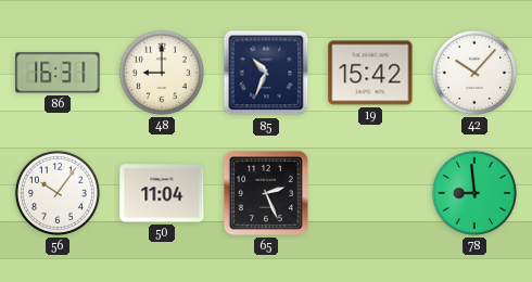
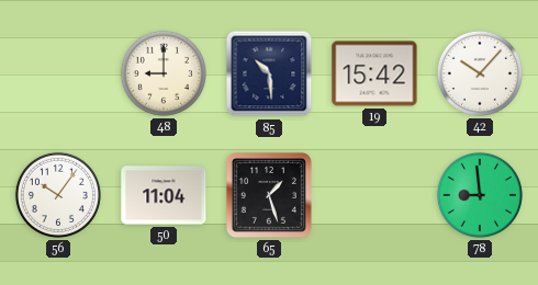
86: 16:31 -> none (58, 73)
85: 10:34 -> 10:29 (269, 73)
65: 2:26 -> 1:27 (269, 195)
